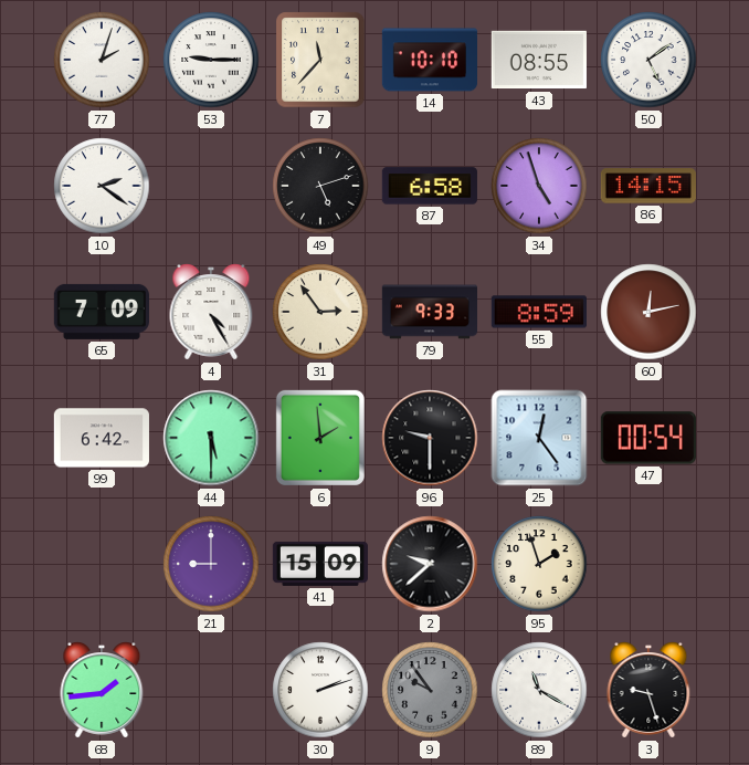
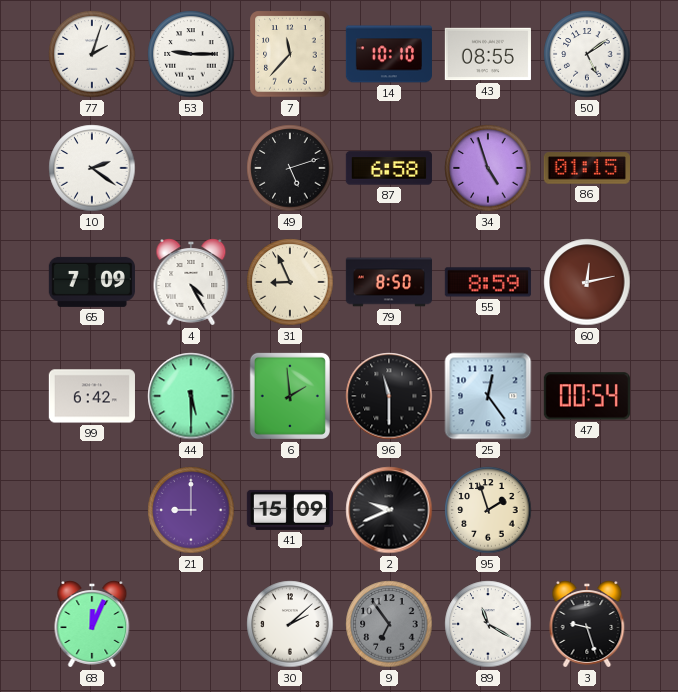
86: 14:15 -> 01:15 (587, 168)
31: 2:54 -> 8:56 (290, 282)
79: 9:33 -> 8:50 (388, 282)
96: 9:30 -> 11:30 (389, 396)
2: 9:38 -> 9:41 (389, 510)
68: 1:44 -> 12:04 (92, 624)
30: 2:12 -> 2:08 (290, 624)
9: 9:54 -> 6:54 (389, 624)
